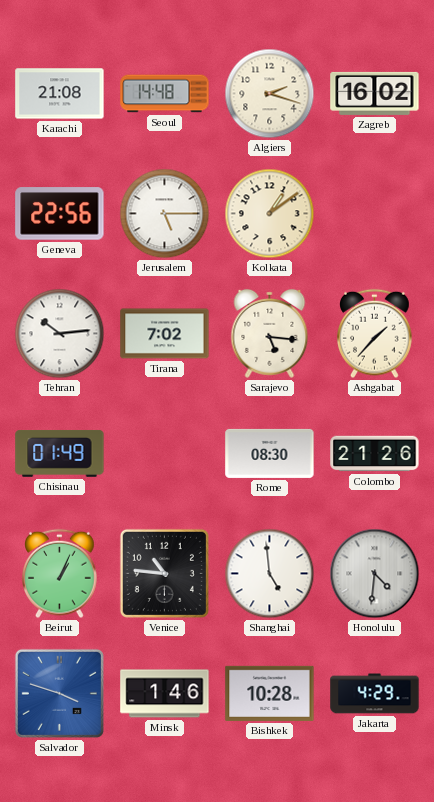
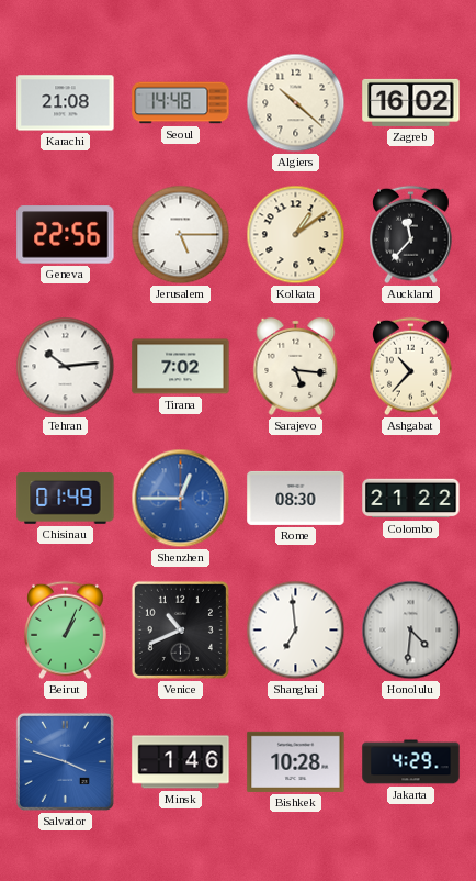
Algiers: 2:18 -> 10:22 (296, 103)
Auckland: none -> 11:37 (411, 235)
Ashgabat: 1:37 -> 10:37 (411, 367)
Shenzhen: none -> 12:45 (181, 499)
Colombo: 21:26 -> 21:22 (411, 499)
Venice: 10:46 -> 10:41 (180, 629)
Shanghai: 4:59 -> 6:59 (296, 631)
